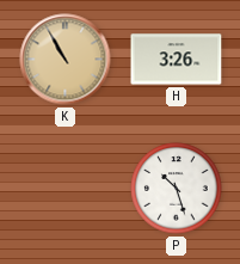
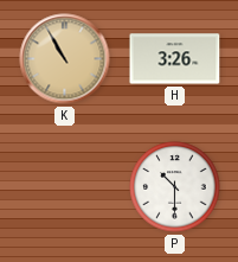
P: 10:27 -> 10:30 (175, 187)
